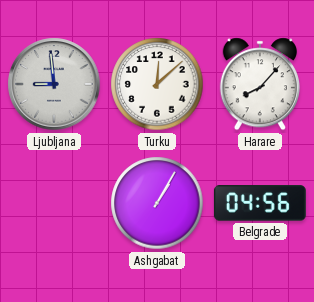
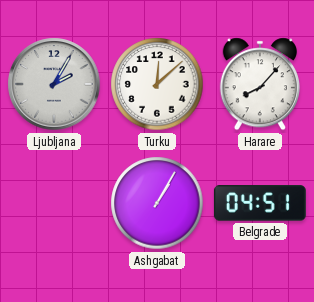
Ljubljana: 8:59 -> 2:05 (54, 84)
Belgrade: 04:56 -> 04:51 (260, 203)
